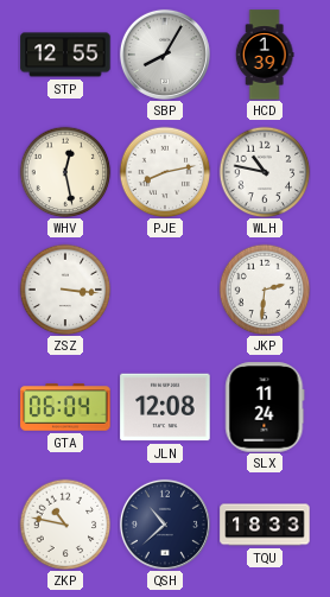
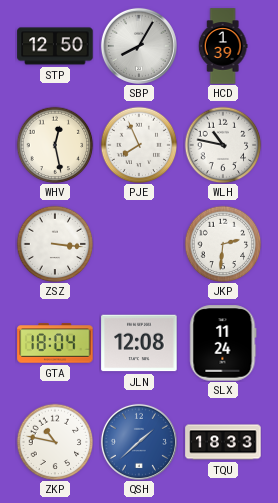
STP: 12:55 -> 12:50 (55, 46)
PJE: 8:13 -> 7:56 (139, 145)
GTA: 06:04 -> 18:04 (55, 343)
QSH: 10:38 -> 1:38 (139, 442)
QSH dial: navy -> blue (139, 442)
